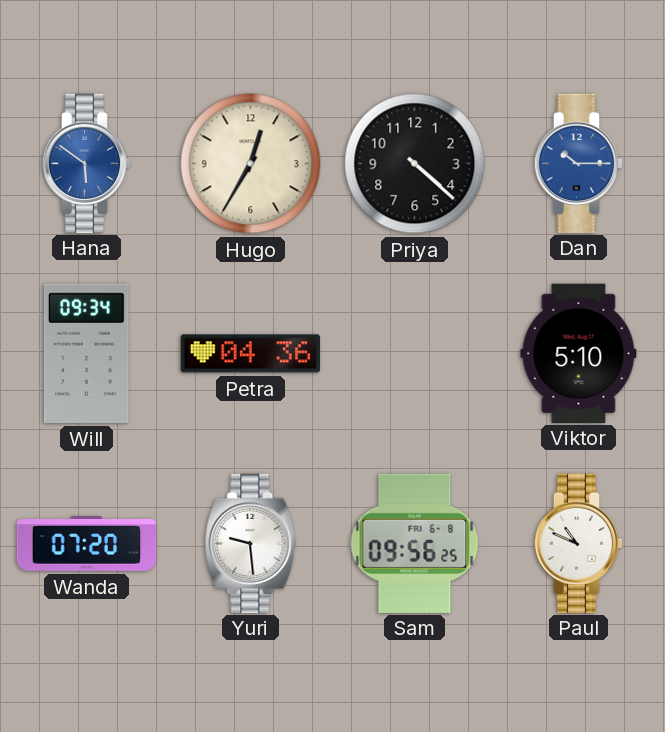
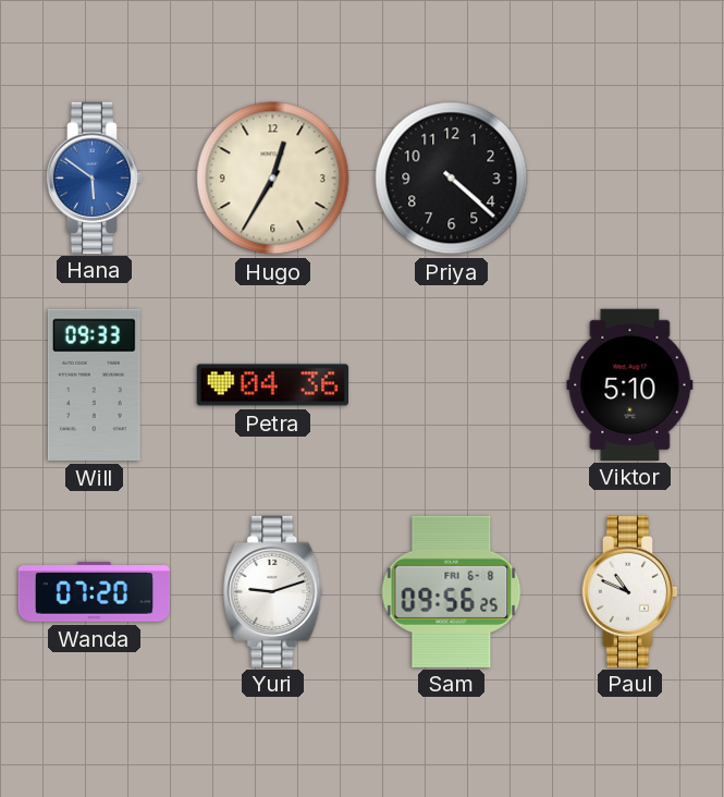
Dan: 10:15 -> none (579, 163)
Will: 09:34 -> 09:33 (94, 384)
Yuri: 9:29 -> 9:12 (273, 591)
